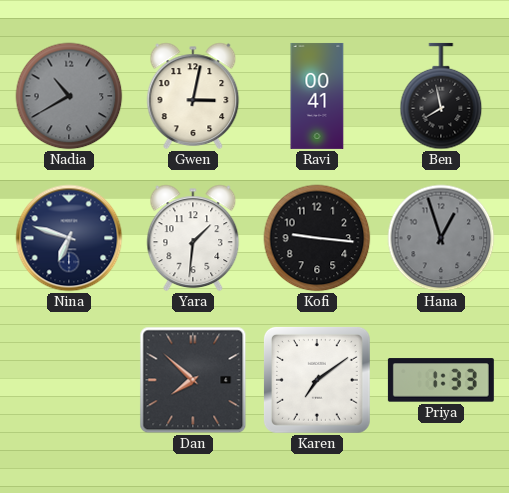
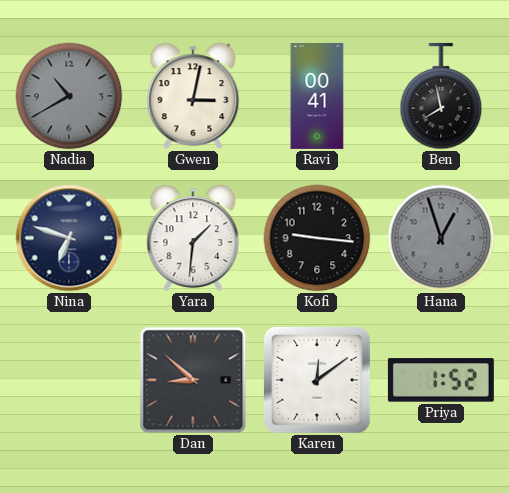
Dan: 7:52 -> 8:52 (193, 380)
Karen: 7:09 -> 12:09 (317, 380)
Priya: 1:33 -> 1:52 (441, 380)
